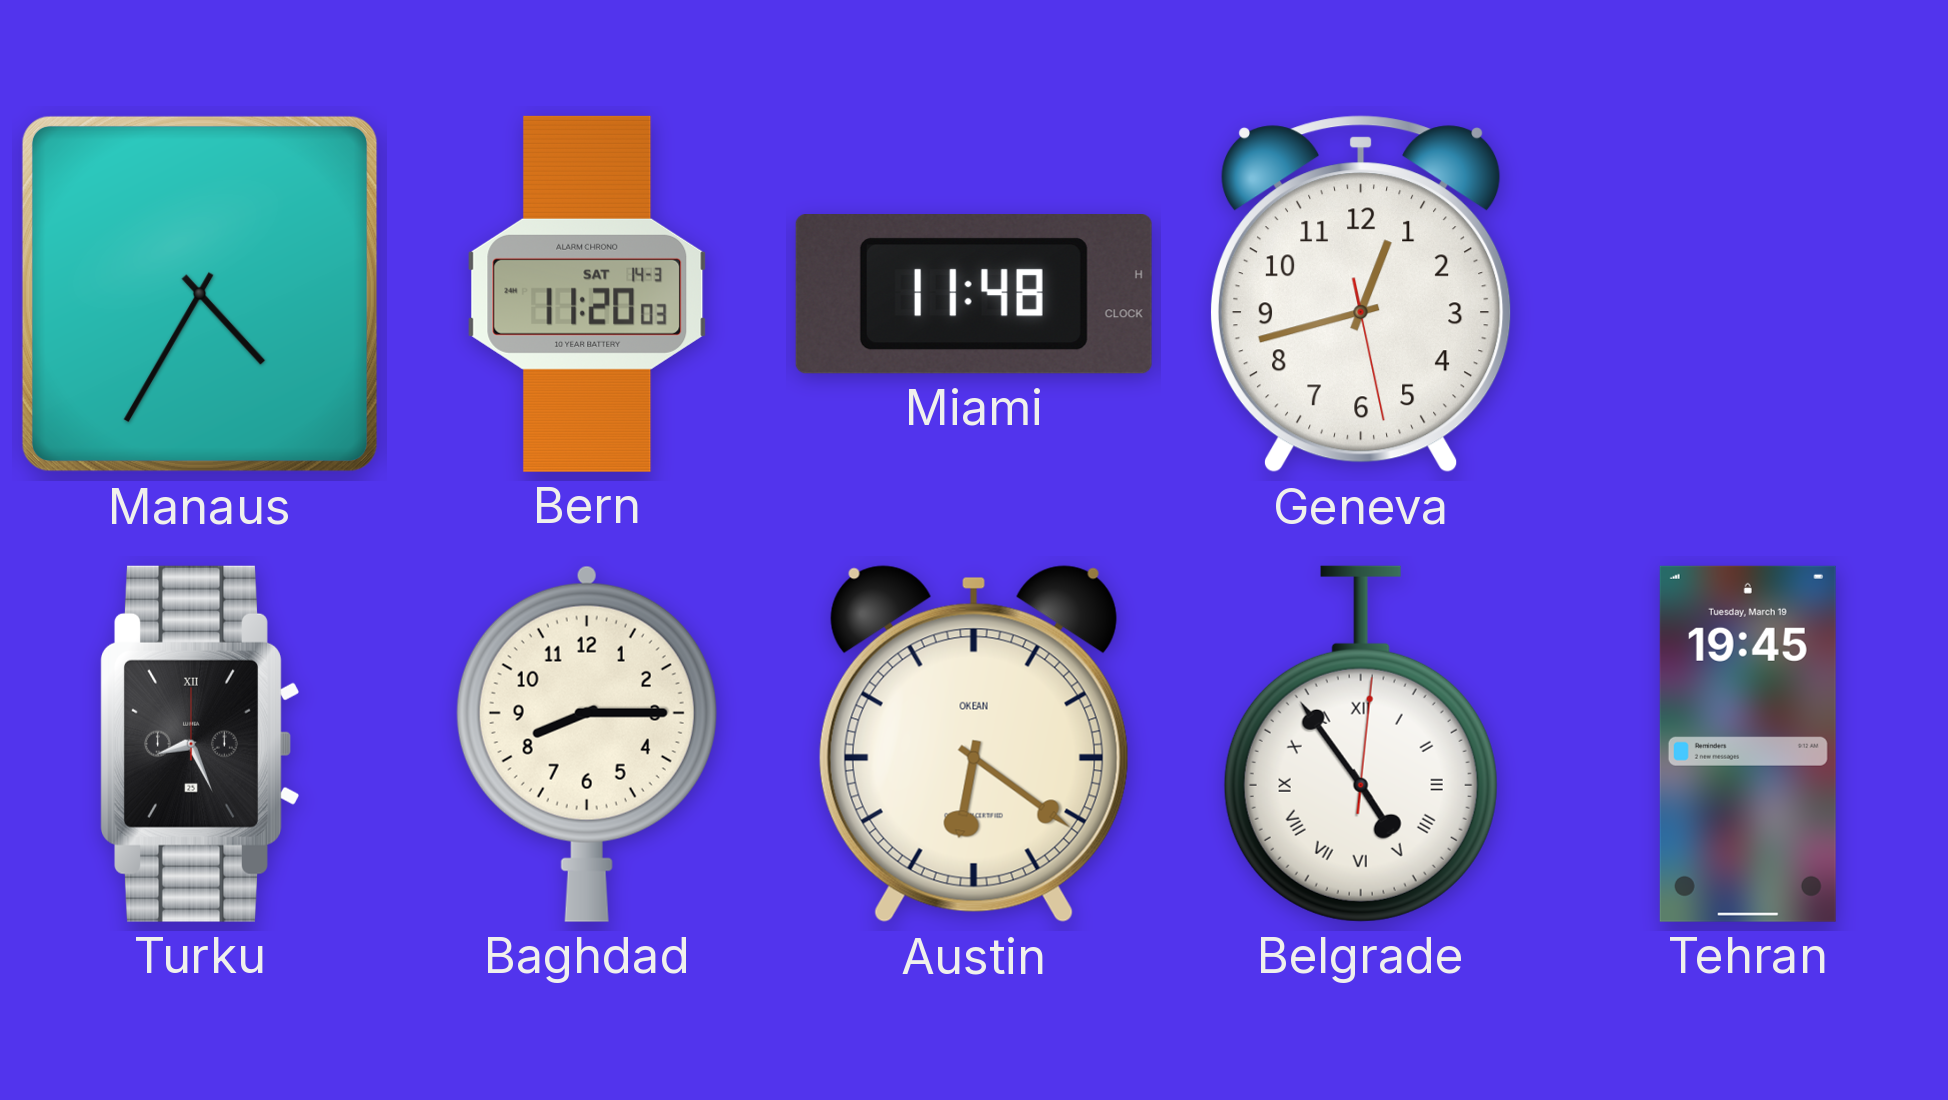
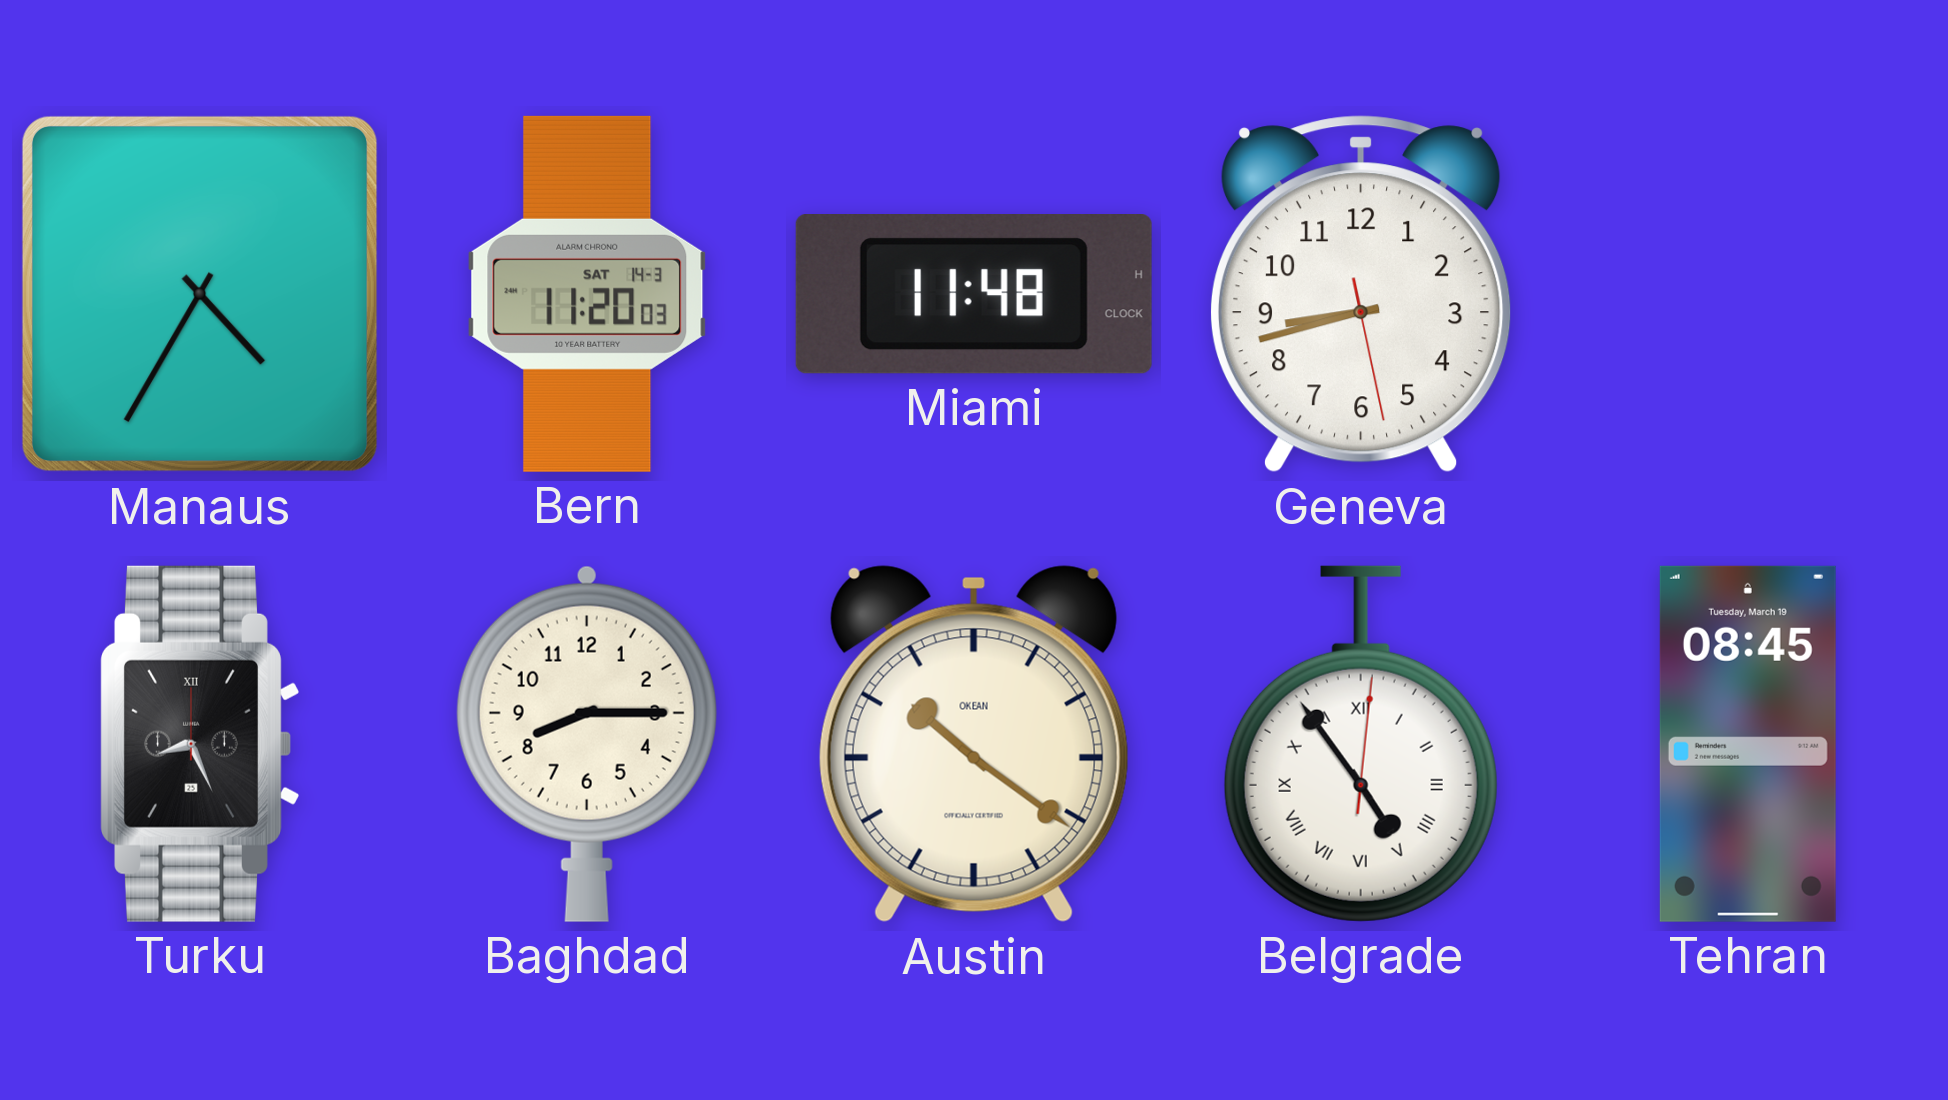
Geneva: 12:42 -> 8:42 (1361, 294)
Austin: 6:21 -> 10:21 (974, 744)
Tehran: 19:45 -> 08:45 (1748, 744)
